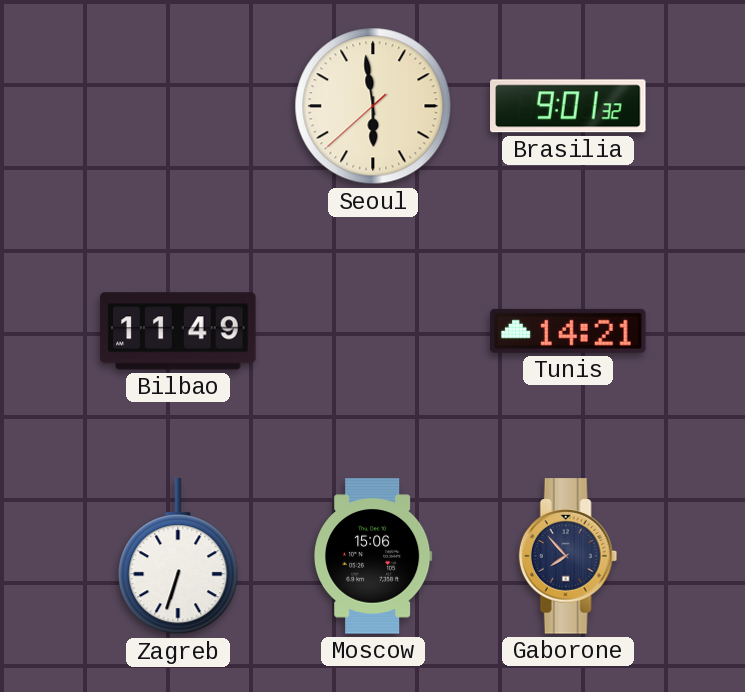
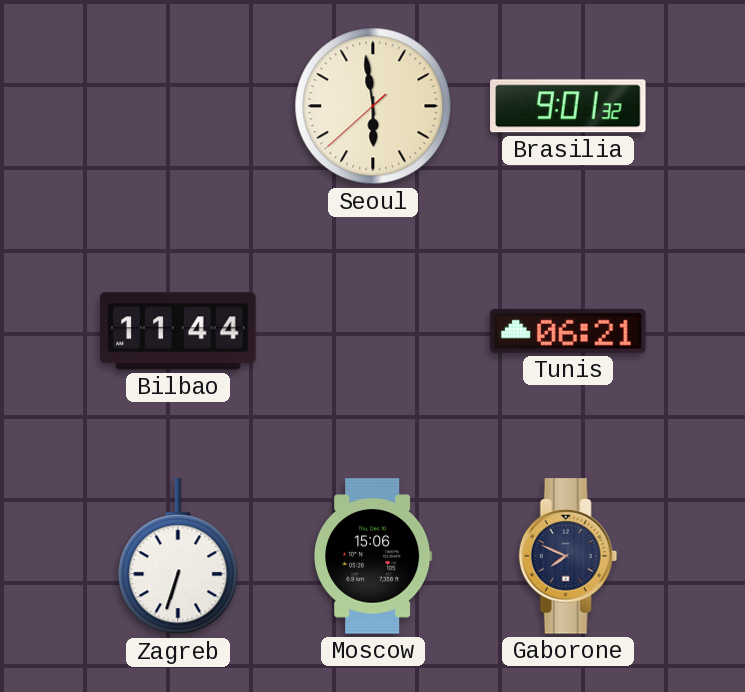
Bilbao: 11:49 -> 11:44 (178, 331)
Tunis: 14:21 -> 06:21 (568, 331)
Gaborone: 7:53 -> 7:49 (568, 556)
